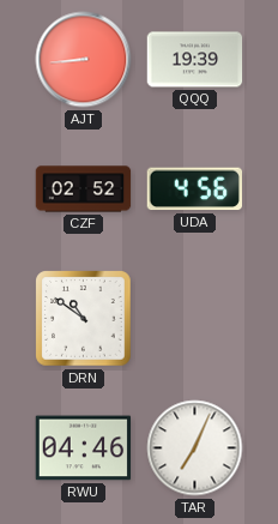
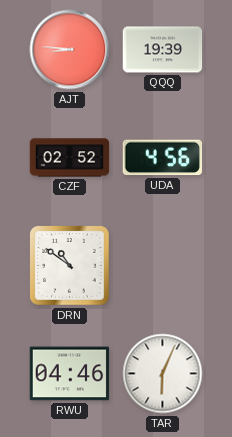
AJT: 8:44 -> 8:46 (70, 50)
TAR: 7:04 -> 6:04 (163, 374)
